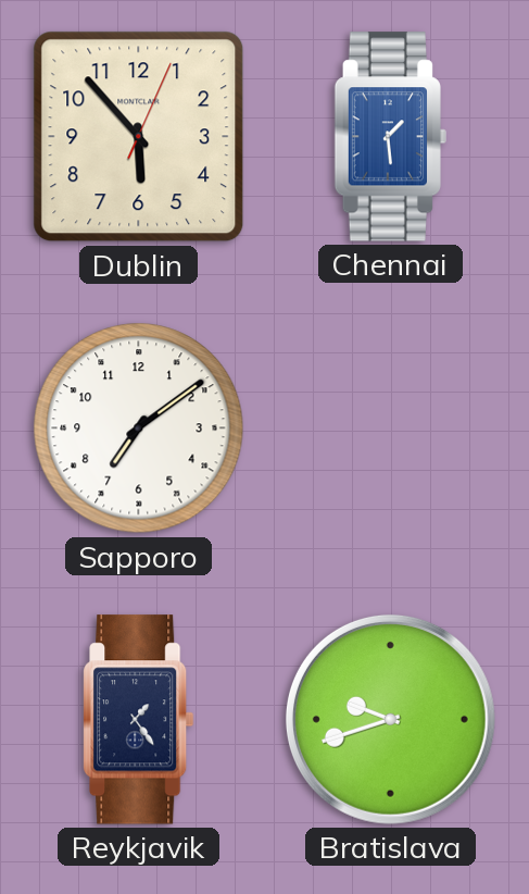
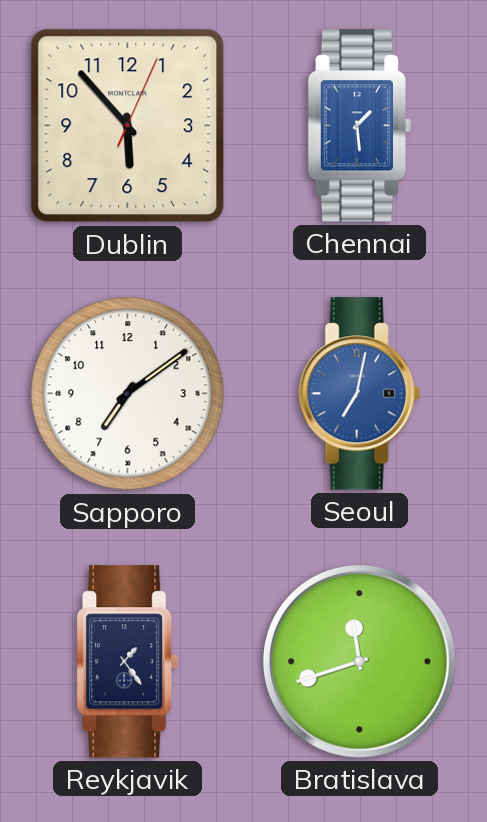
Seoul: none -> 7:02 (359, 394)
Bratislava: 9:42 -> 11:42 (359, 661)
